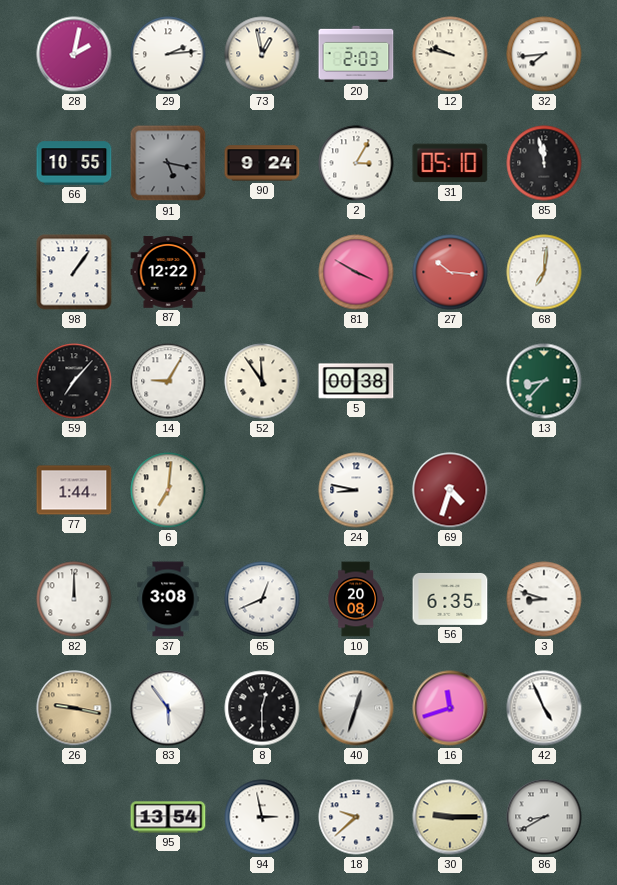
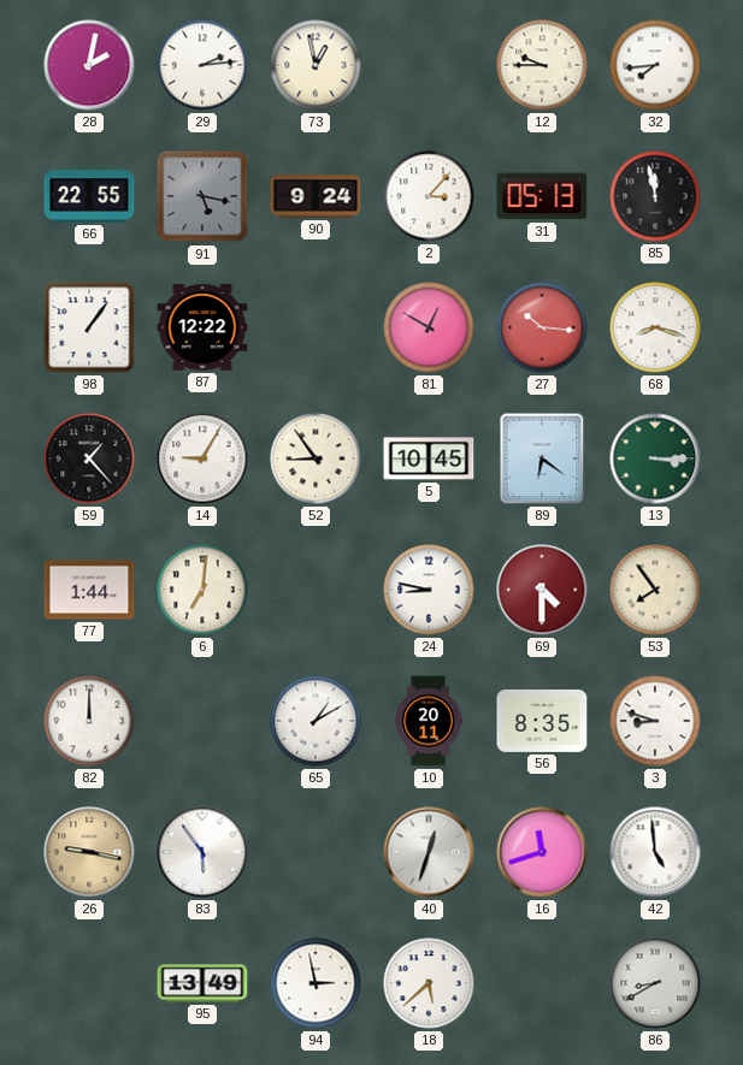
20: 2:03 -> none (356, 54)
12: 9:47 -> 9:45 (542, 65)
66: 10:55 -> 22:55 (89, 196)
2: 3:05 -> 3:07 (429, 196)
31: 05:10 -> 05:13 (542, 196)
81: 3:50 -> 12:50 (429, 327)
68: 7:01 -> 8:18 (655, 327)
59: 7:07 -> 1:23 (89, 458)
52: 11:54 -> 8:54 (316, 458)
5: 00:38 -> 10:45 (429, 458)
89: none -> 6:21 (542, 458)
13: 8:37 -> 3:15 (655, 458)
69: 4:33 -> 4:30 (542, 590)
53: none -> 7:54 (655, 590)
37: 3:08 -> none (168, 599)
65: 12:41 -> 1:10 (316, 721)
10: 20:08 -> 20:11 (429, 721)
56: 6:35 -> 8:35 (542, 721)
8: 12:30 -> none (262, 708)
42: 4:56 -> 4:59 (655, 852)
95: 13:54 -> 13:49 (202, 983)
18: 9:38 -> 5:38 (429, 983)
30: 9:15 -> none (450, 817)
